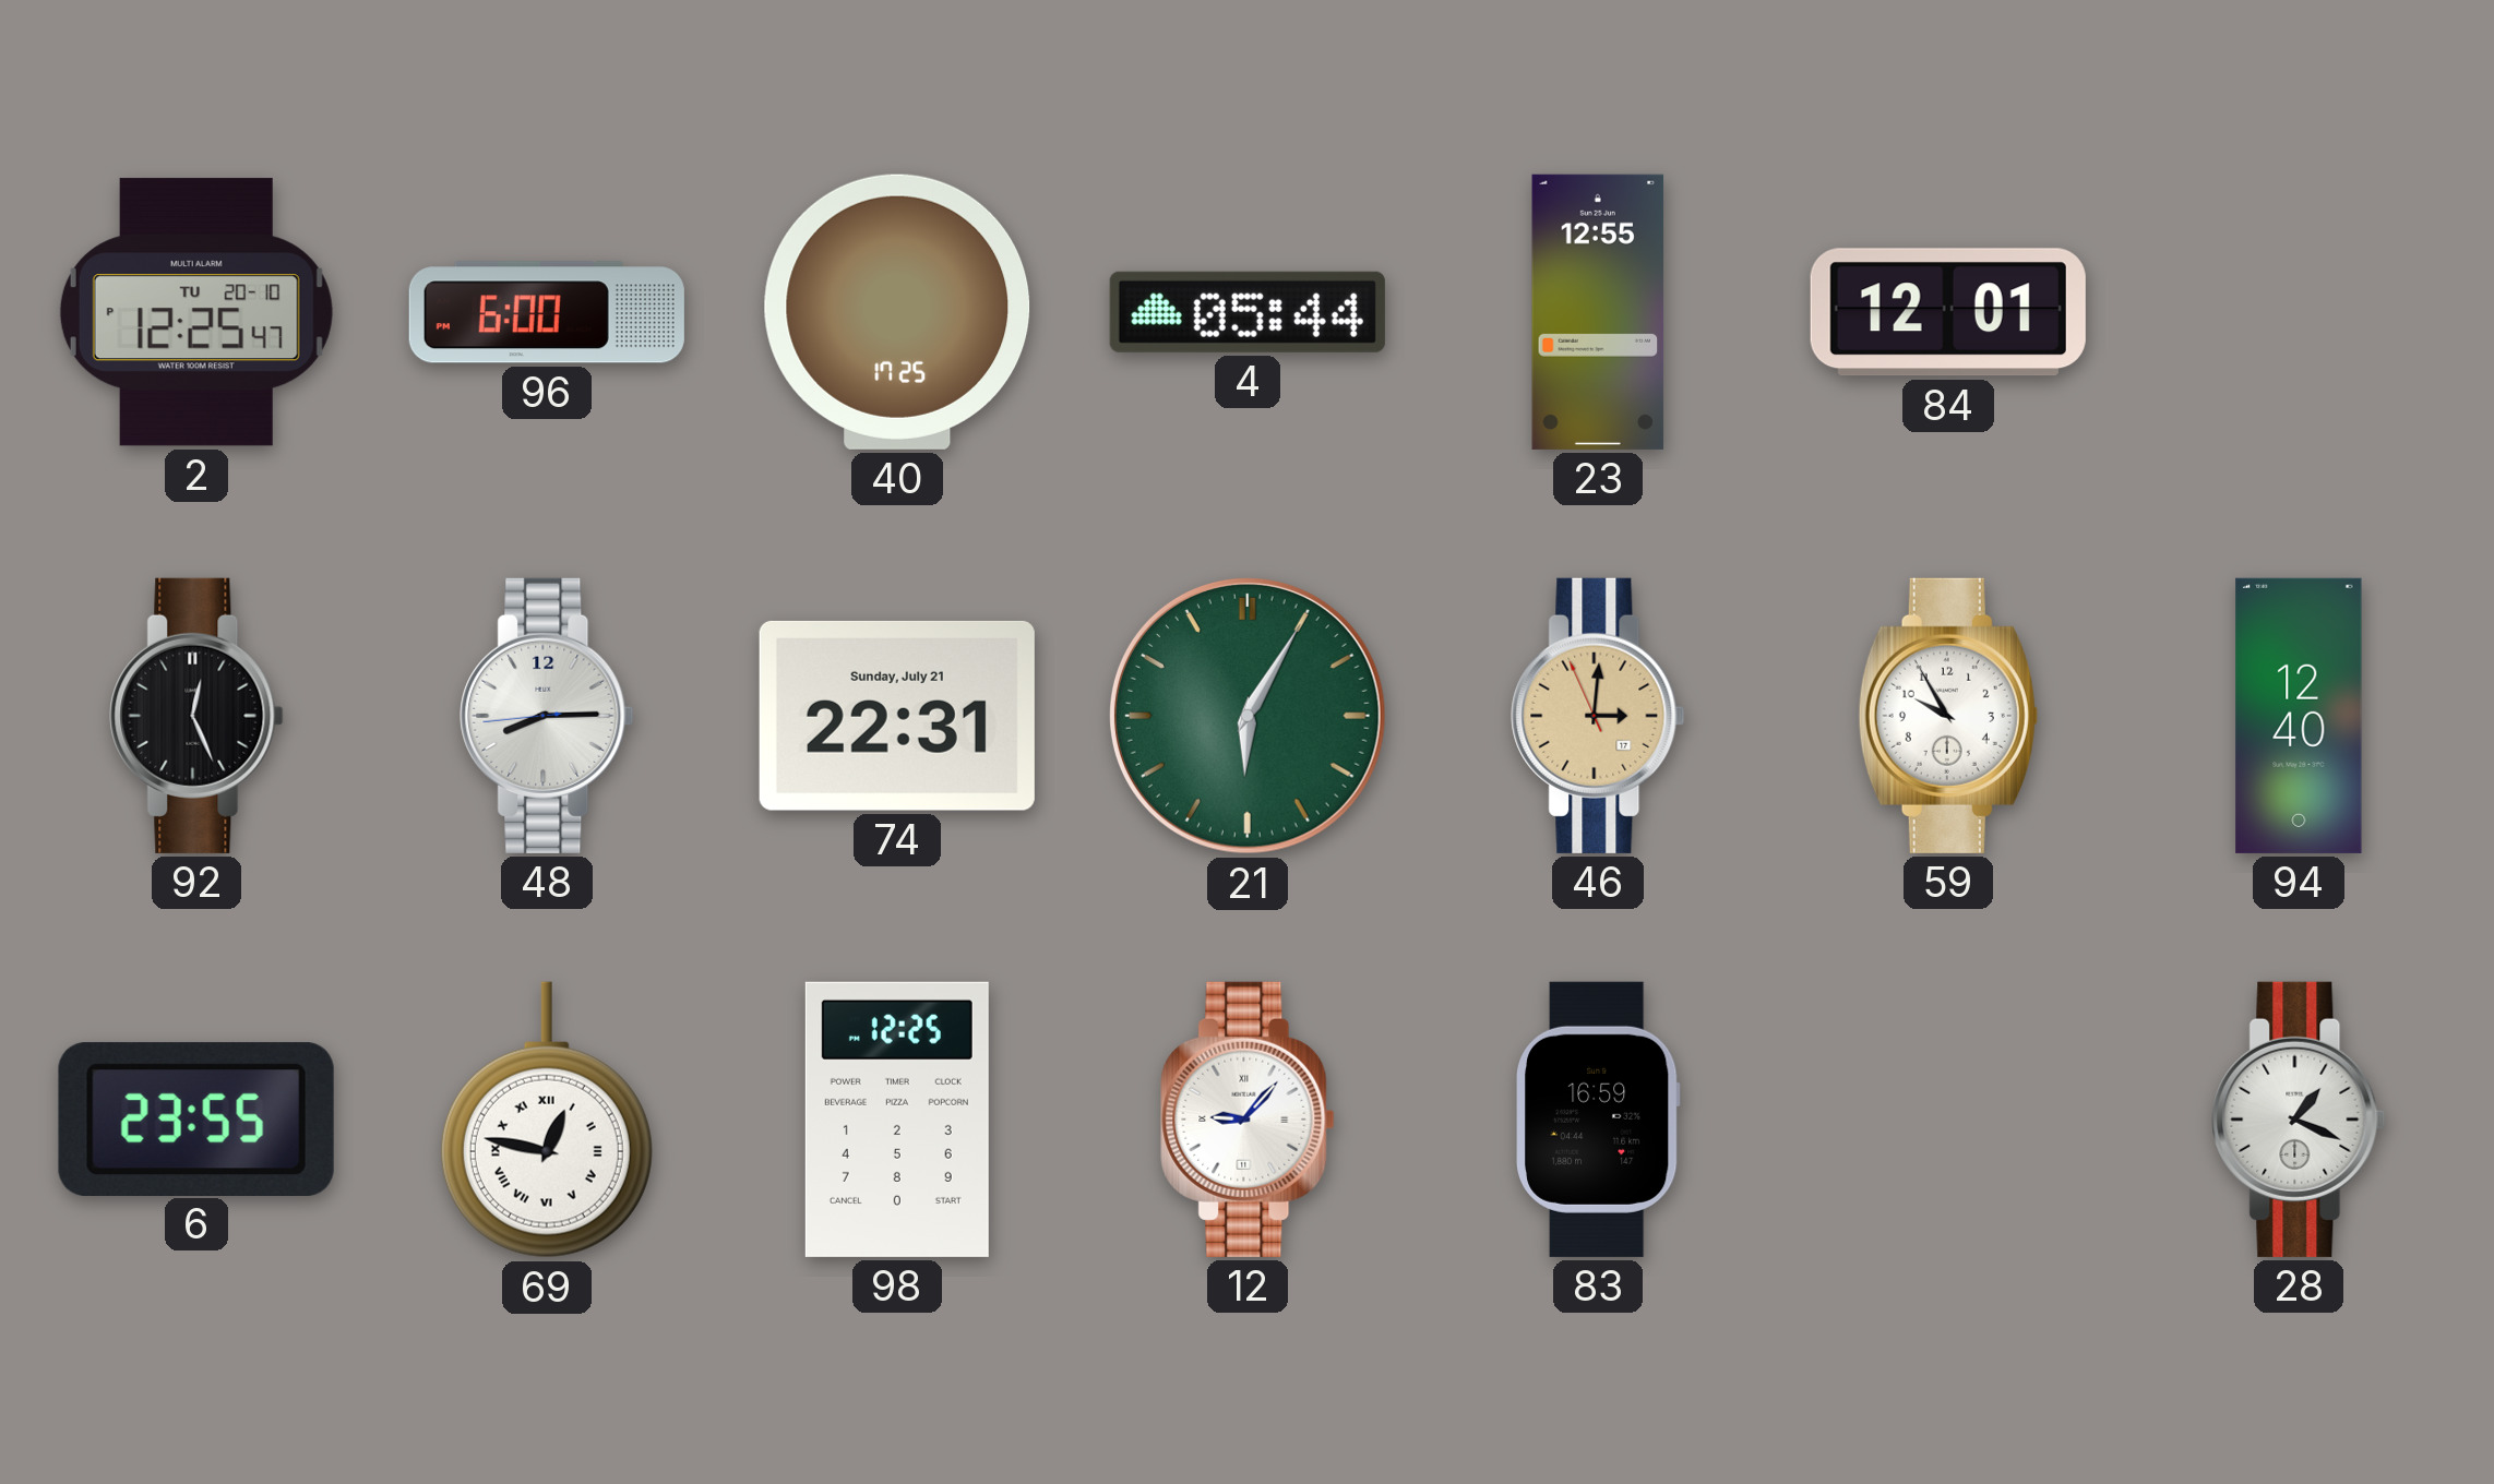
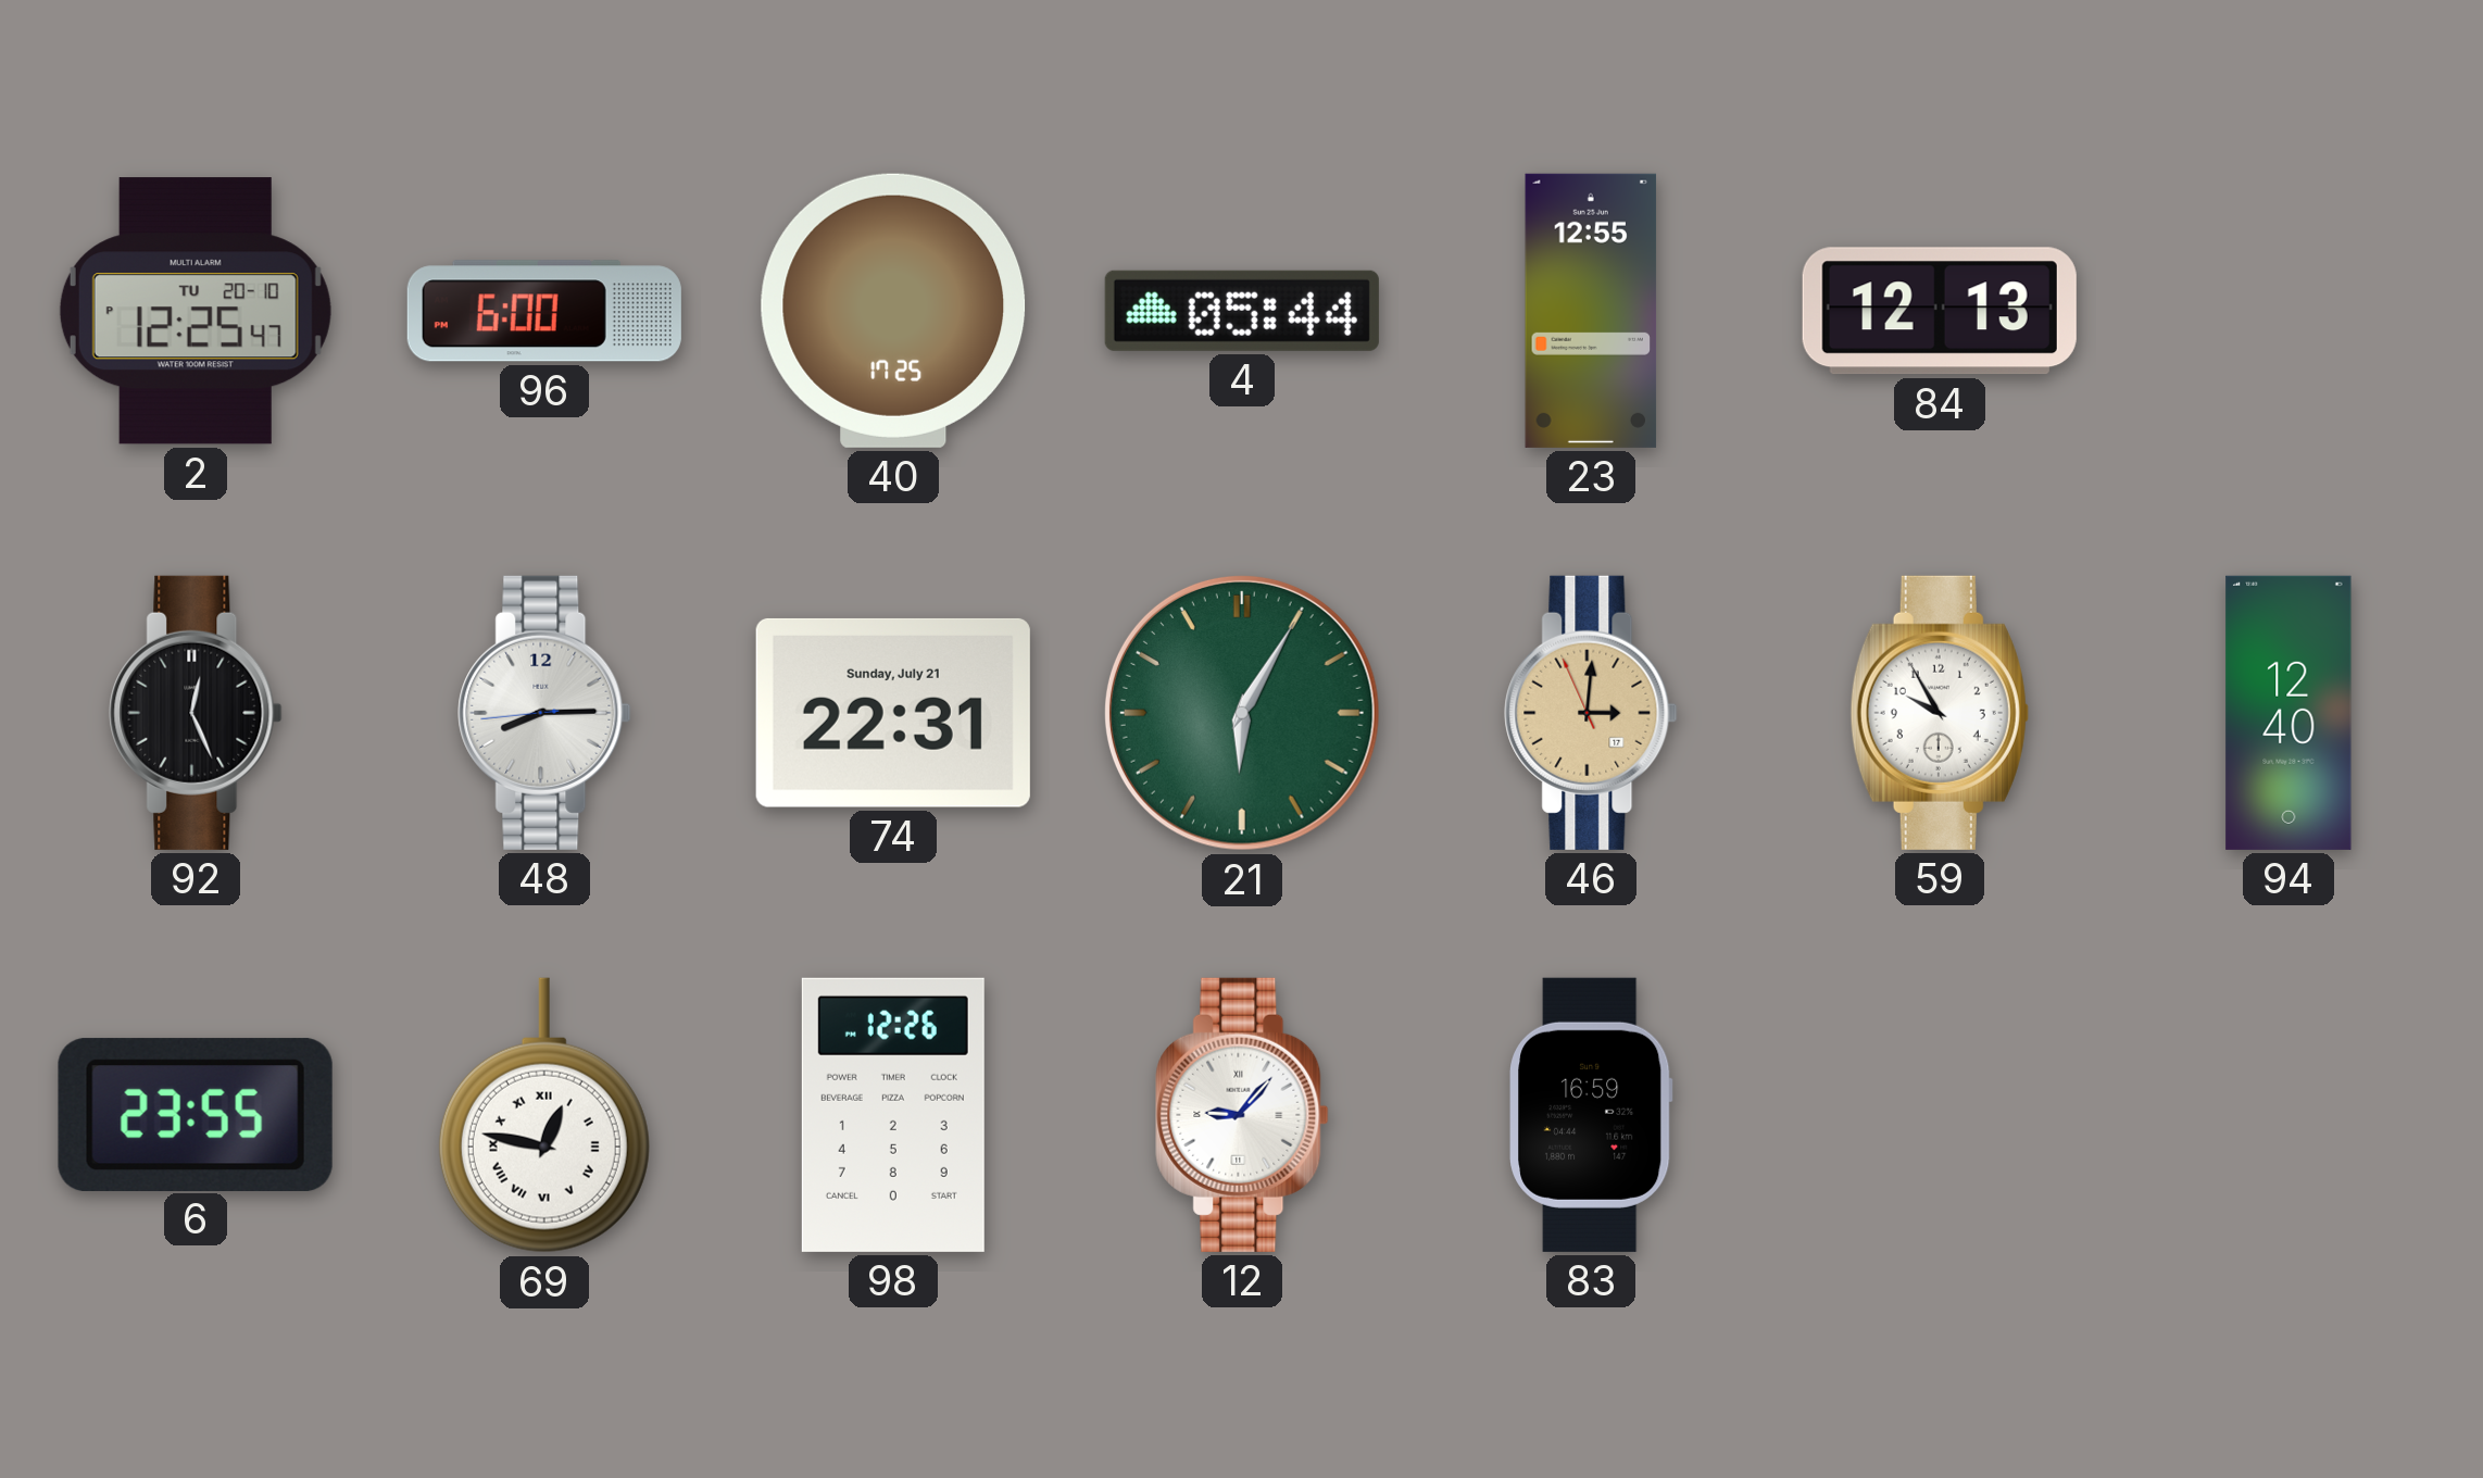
84: 12:01 -> 12:13 (1940, 311)
98: 12:25 -> 12:26 (893, 1115)
28: 1:19 -> none (2299, 1120)
